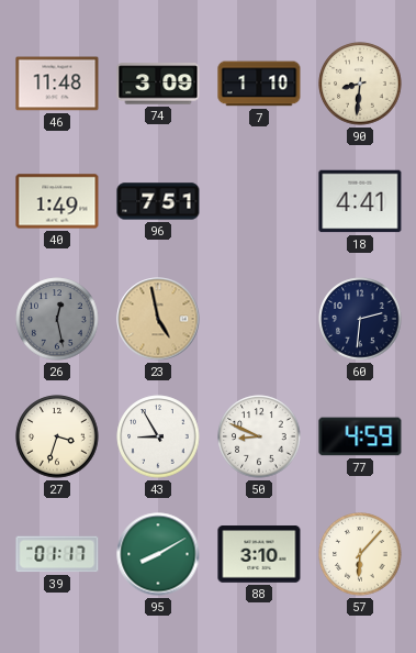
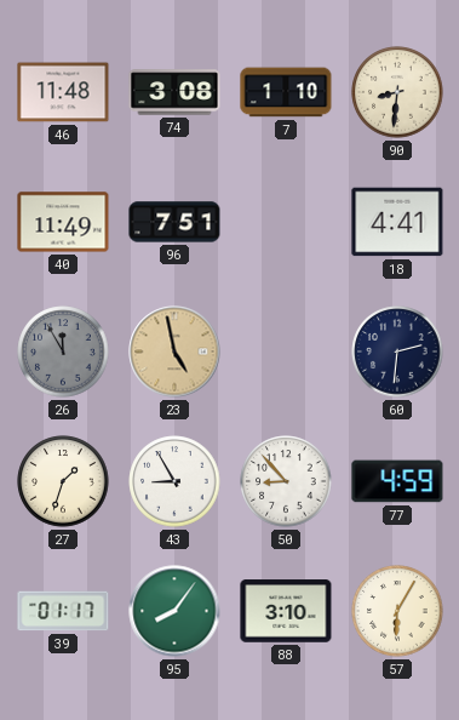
74: 3:09 -> 3:08 (174, 92)
40: 1:49 -> 11:49 (63, 222)
26: 12:28 -> 11:55 (63, 352)
27: 3:33 -> 1:33 (63, 481)
50: 8:49 -> 8:53 (286, 481)
95: 8:10 -> 8:06 (174, 611)
57: 6:07 -> 6:05 (397, 611)
